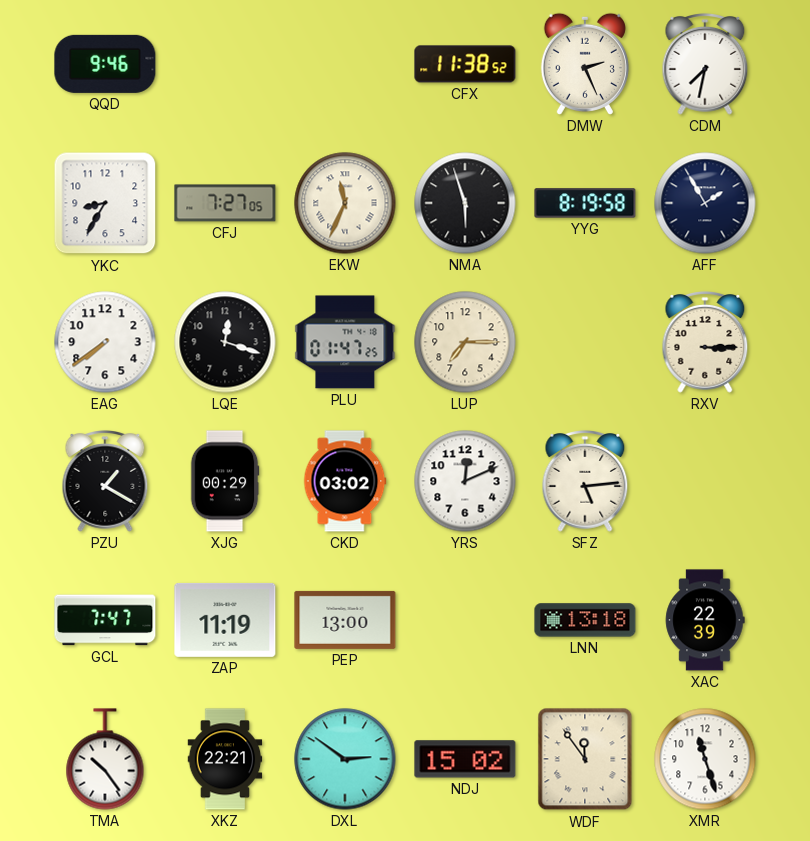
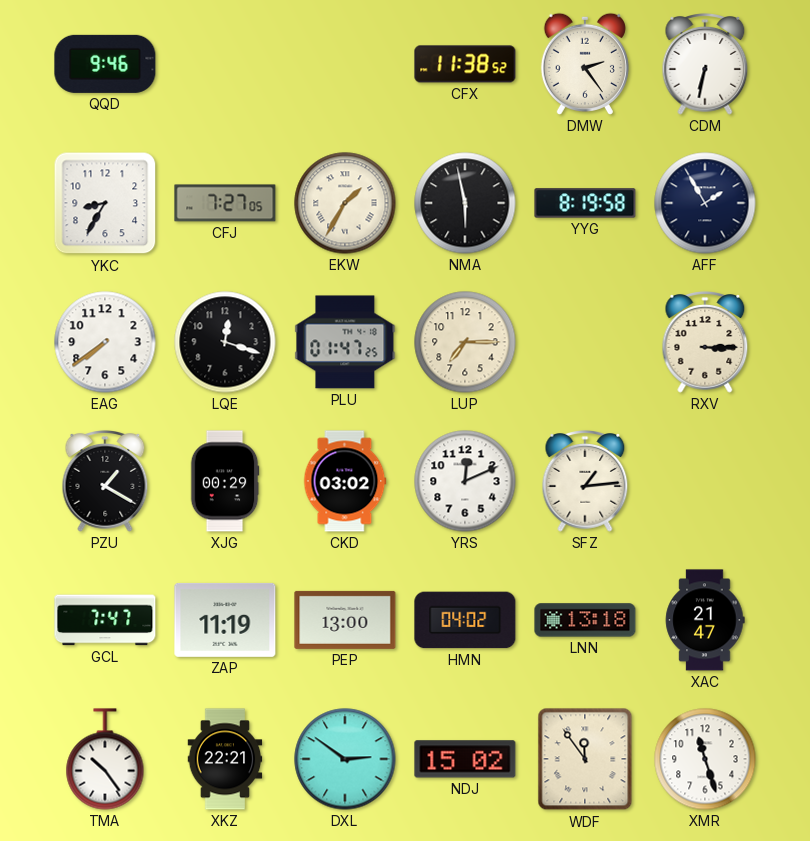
DMW: 2:26 -> 2:24 (585, 64)
CDM: 7:32 -> 6:32 (705, 65)
EKW: 11:34 -> 1:35 (345, 203)
NMA: 5:57 -> 5:58 (465, 203)
SFZ: 5:14 -> 1:14 (585, 482)
HMN: none -> 04:02 (465, 620)
XAC: 22:39 -> 21:47 (705, 620)
